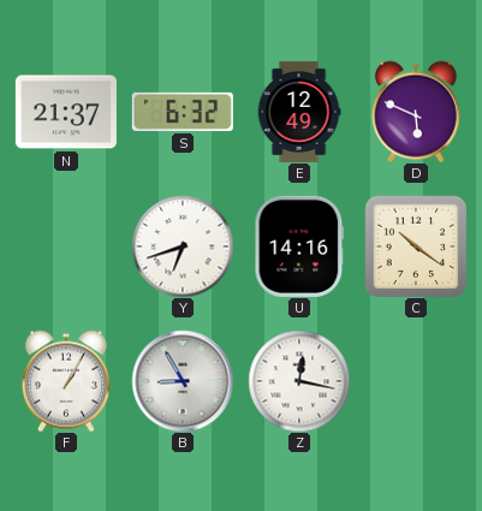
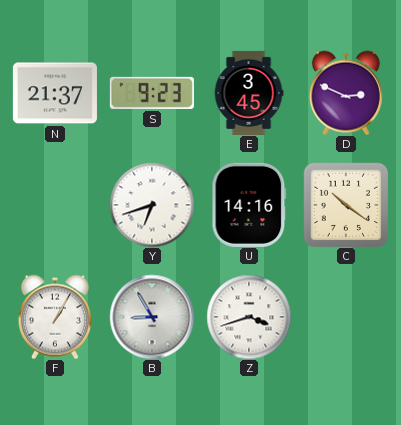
S: 6:32 -> 9:23 (152, 93)
E: 12:49 -> 3:45 (249, 93)
D: 5:49 -> 2:49 (346, 93)
Z: 12:17 -> 3:42 (249, 317)
